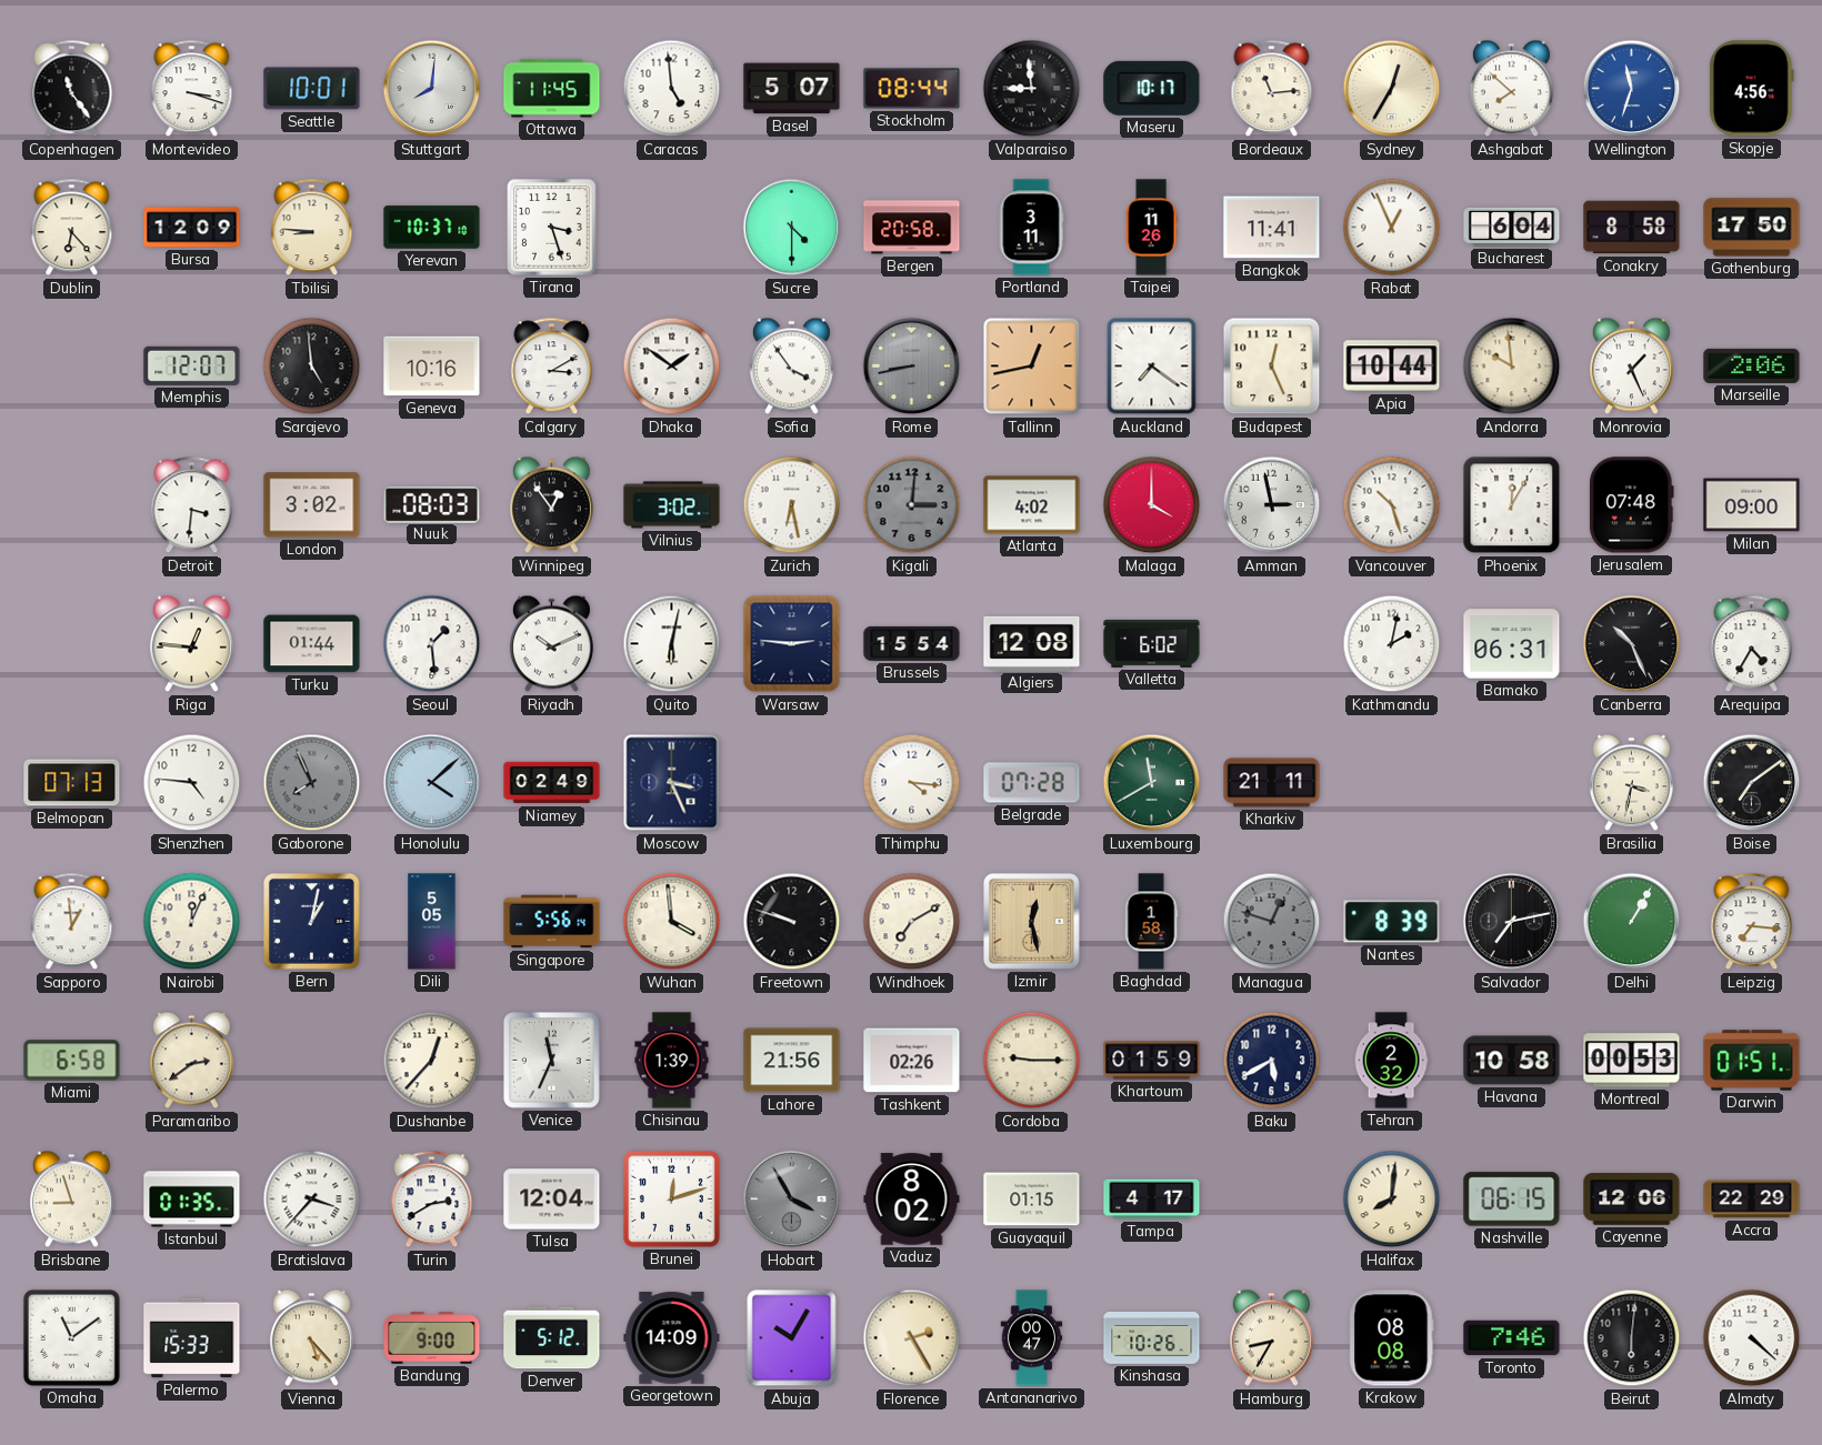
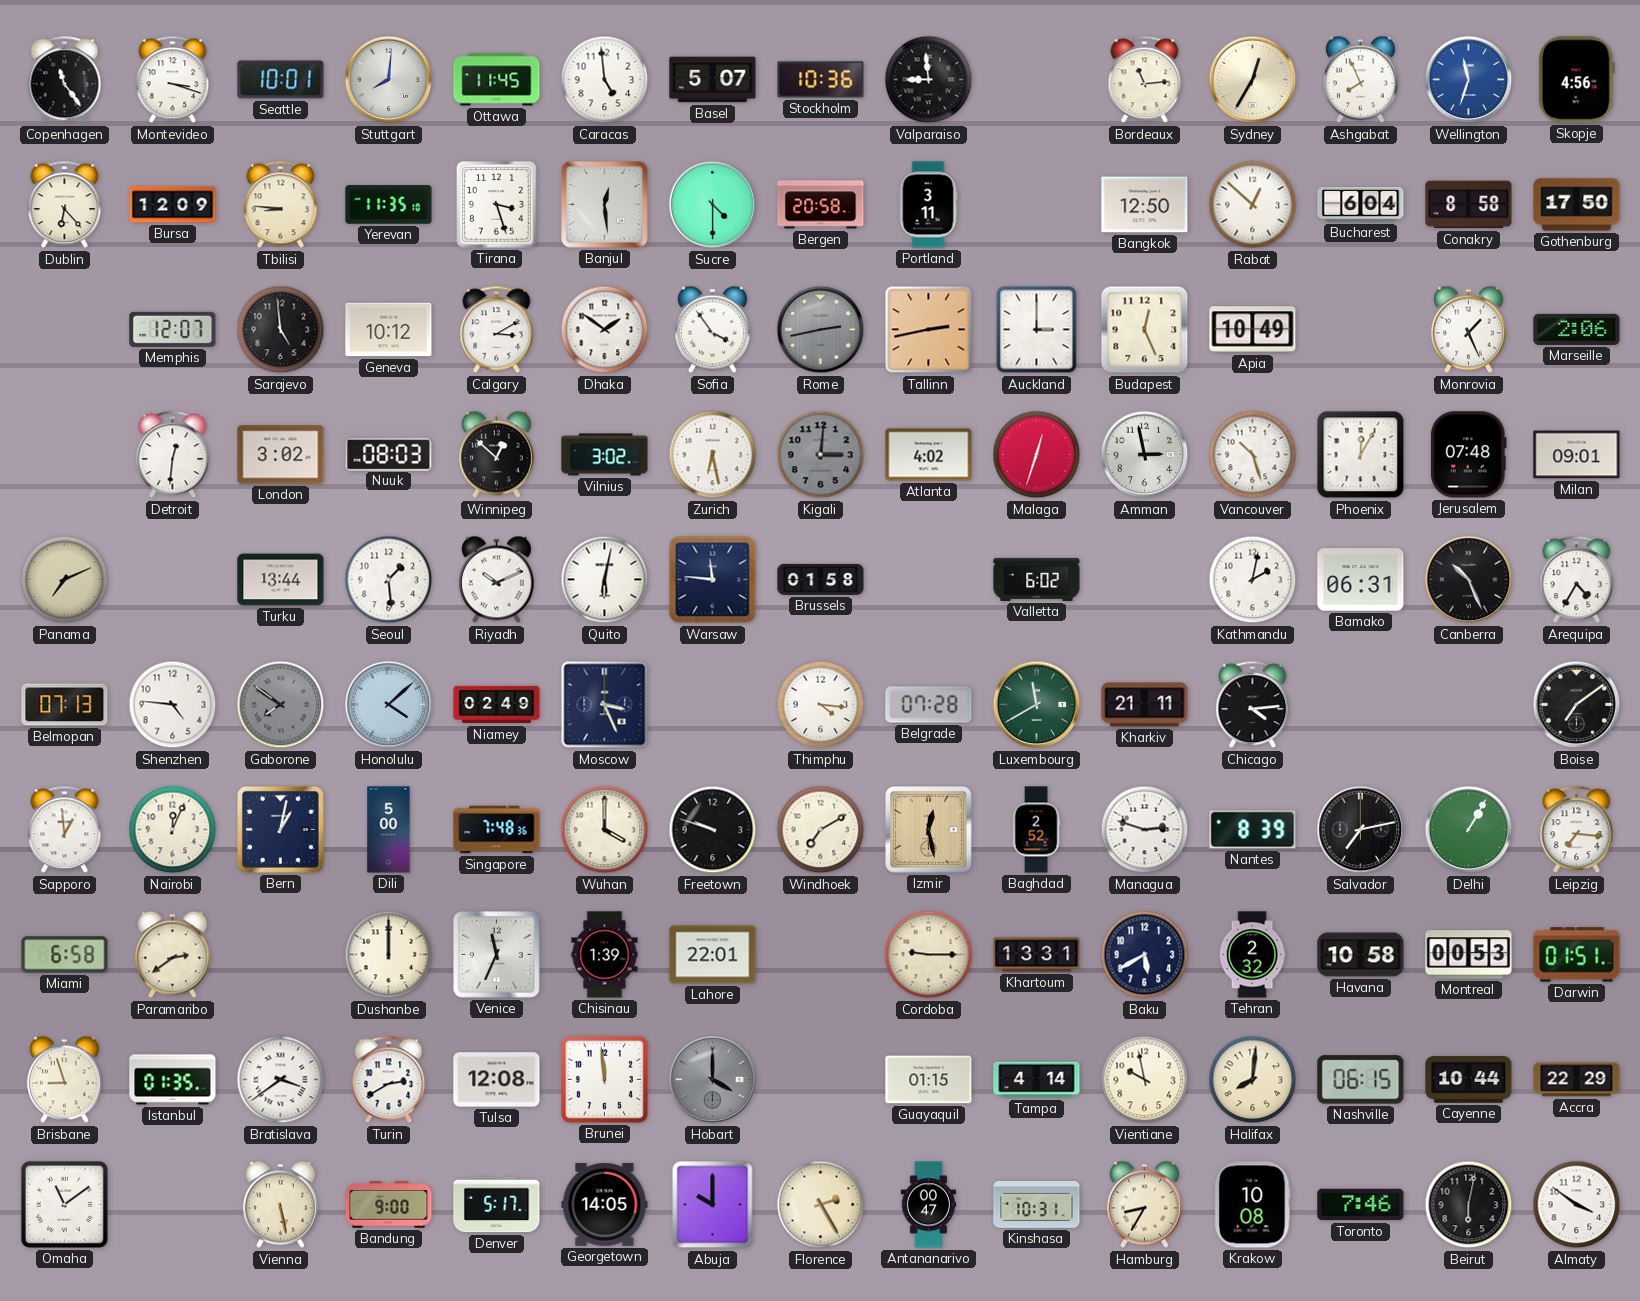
Stockholm: 08:44 -> 10:36 (821, 80)
Maseru: 10:17 -> none (1152, 88)
Ashgabat: 7:52 -> 7:56 (1360, 80)
Yerevan: 10:37 -> 11:35 (389, 205)
Banjul: none -> 12:29 (605, 205)
Taipei: 11:26 -> none (1151, 228)
Bangkok: 11:41 -> 12:50 (1145, 205)
Rabat: 12:56 -> 12:52 (1253, 205)
Geneva: 10:16 -> 10:12 (389, 330)
Rome: 8:43 -> 2:43 (821, 330)
Tallinn: 12:43 -> 2:43 (929, 330)
Auckland: 7:21 -> 3:00 (1037, 330)
Apia: 10:44 -> 10:49 (1253, 330)
Andorra: 9:59 -> none (1512, 367)
Detroit: 3:31 -> 12:31 (173, 455)
Winnipeg: 12:54 -> 12:52 (496, 455)
Malaga: 4:00 -> 12:33 (1037, 455)
Milan: 09:00 -> 09:01 (1577, 455)
Panama: none -> 7:11 (65, 580)
Riga: 12:46 -> none (191, 644)
Turku: 01:44 -> 13:44 (281, 580)
Warsaw: 2:46 -> 11:46 (713, 580)
Brussels: 15:54 -> 01:58 (821, 579)
Algiers: 12:08 -> none (1032, 643)
Gaborone: 7:56 -> 7:51 (281, 705)
Chicago: none -> 4:14 (1253, 705)
Brasilia: 3:32 -> none (1631, 783)
Dili: 5:05 -> 5:00 (389, 830)
Singapore: 5:56 -> 7:48 (497, 830)
Wuhan: 3:59 -> 4:00 (605, 830)
Baghdad: 1:58 -> 2:52 (1036, 830)
Managua: 12:48 -> 2:48 (1145, 830)
Managua dial: grey -> white (1145, 830)
Dushanbe: 12:37 -> 12:00 (389, 955)
Lahore: 21:56 -> 22:01 (713, 955)
Tashkent: 02:26 -> none (912, 1061)
Khartoum: 01:59 -> 13:31 (1037, 955)
Bratislava: 3:37 -> 3:39 (281, 1080)
Tulsa: 12:04 -> 12:08 (497, 1080)
Brunei: 12:12 -> 11:59 (604, 1079)
Hobart: 3:55 -> 4:00 (713, 1080)
Vaduz: 8:02 -> none (912, 1200)
Tampa: 4:17 -> 4:14 (1037, 1080)
Vientiane: none -> 9:58 (1145, 1080)
Cayenne: 12:06 -> 10:44 (1469, 1080)
Palermo: 15:33 -> none (192, 1338)
Vienna: 5:23 -> 5:28 (280, 1205)
Denver: 5:12 -> 5:17 (497, 1205)
Georgetown: 14:09 -> 14:05 (605, 1205)
Abuja: 10:05 -> 10:00 (713, 1205)
Kinshasa: 10:26 -> 10:31 (1037, 1204)
Krakow: 08:08 -> 10:08 (1253, 1205)
Beirut: 6:01 -> 6:02 (1469, 1205)
Almaty: 4:22 -> 3:51 (1577, 1205)
